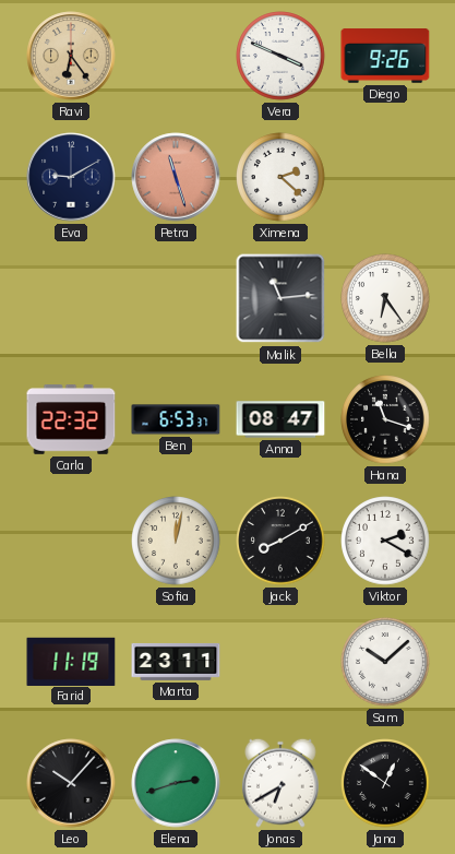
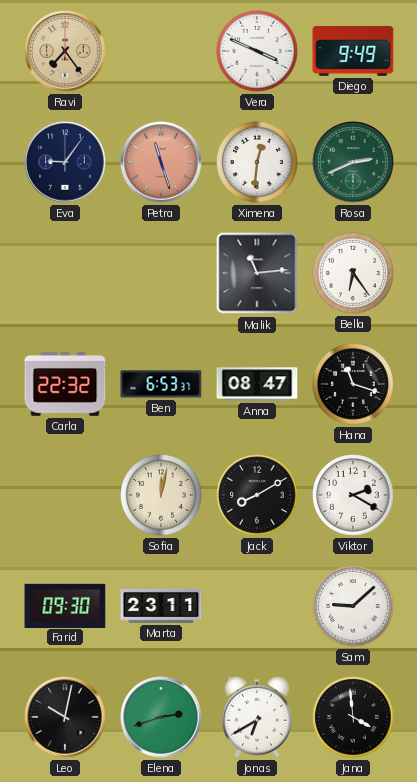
Ravi: 6:24 -> 7:24 (65, 51)
Diego: 9:26 -> 9:49 (353, 51)
Eva: 9:10 -> 9:06 (65, 162)
Ximena: 2:22 -> 12:31 (257, 162)
Rosa: none -> 2:41 (353, 162)
Farid: 11:19 -> 09:30 (65, 605)
Sam: 10:08 -> 9:08 (353, 606)
Leo: 10:07 -> 10:02 (65, 717)
Jana: 12:51 -> 3:59 (353, 717)
